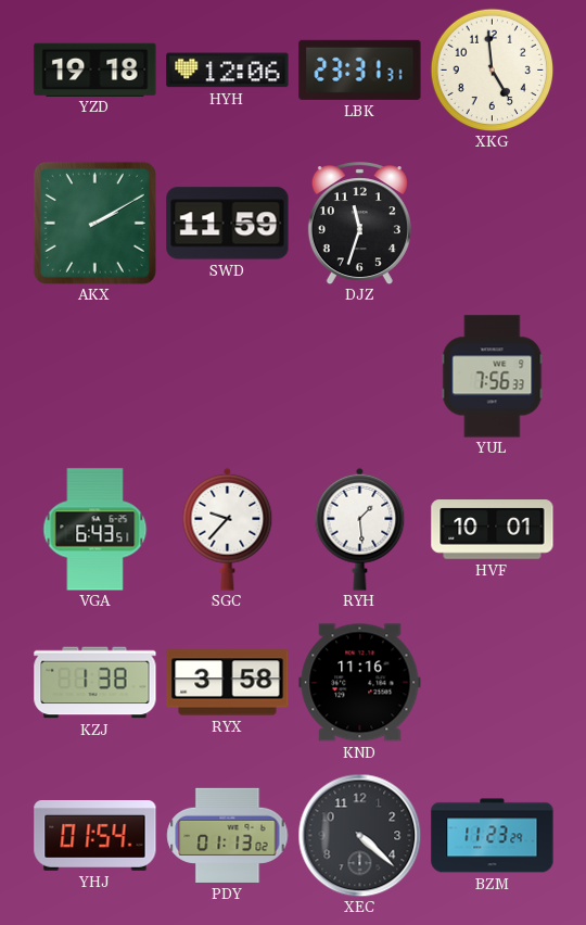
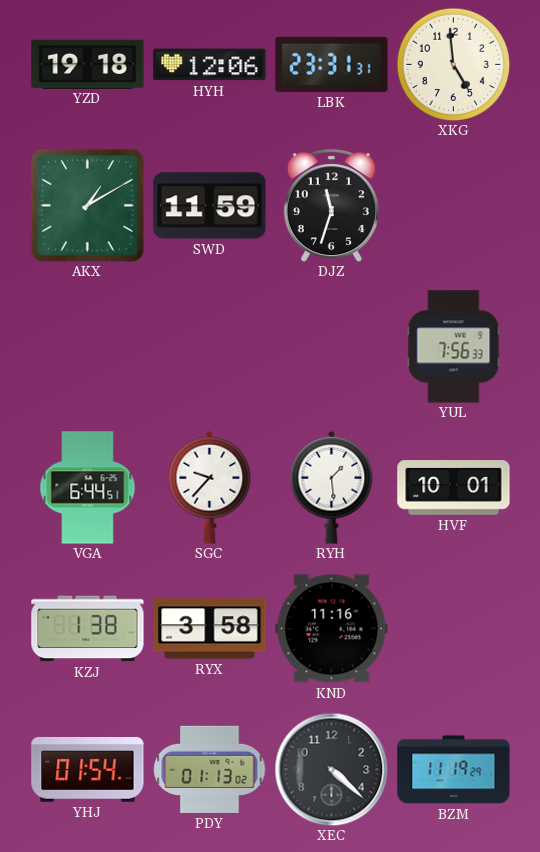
AKX: 2:10 -> 1:10 (87, 205)
VGA: 6:43 -> 6:44 (88, 488)
BZM: 11:23 -> 11:19 (454, 770)
